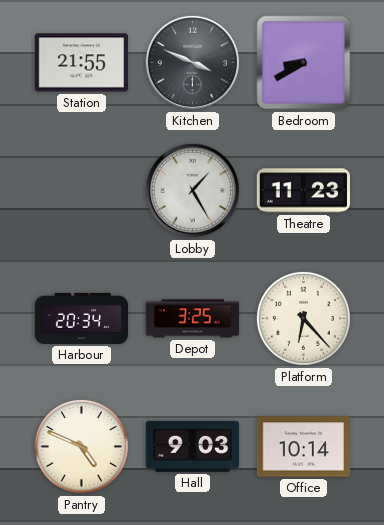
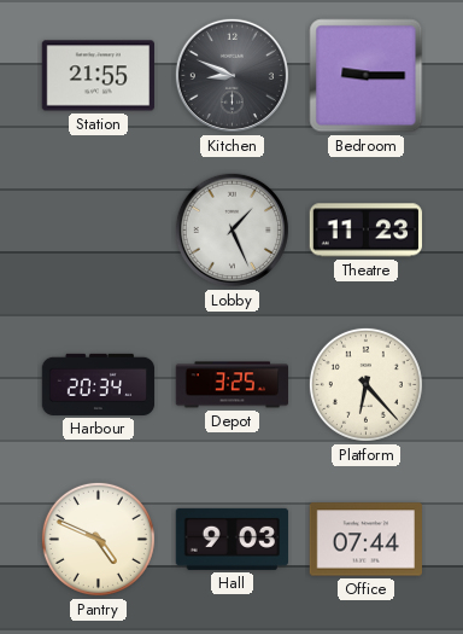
Kitchen: 3:49 -> 8:49 (231, 75)
Bedroom: 8:40 -> 9:15 (367, 76)
Lobby: 1:25 -> 1:26 (231, 229)
Office: 10:14 -> 07:44 (365, 540)
